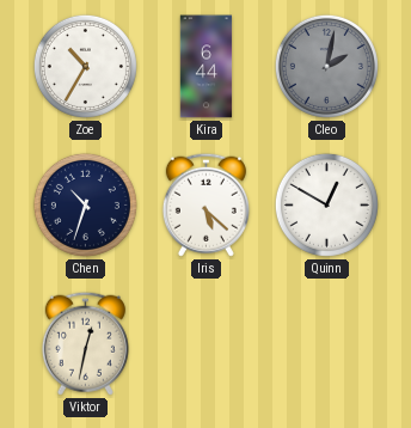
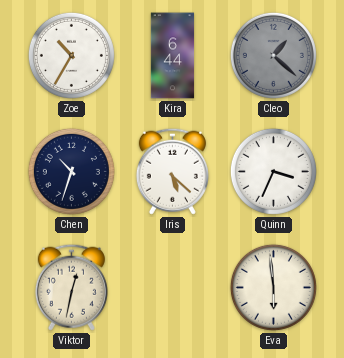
Cleo: 2:02 -> 1:22 (273, 55)
Quinn: 12:50 -> 3:34 (273, 171)
Eva: none -> 5:59 (273, 287)
